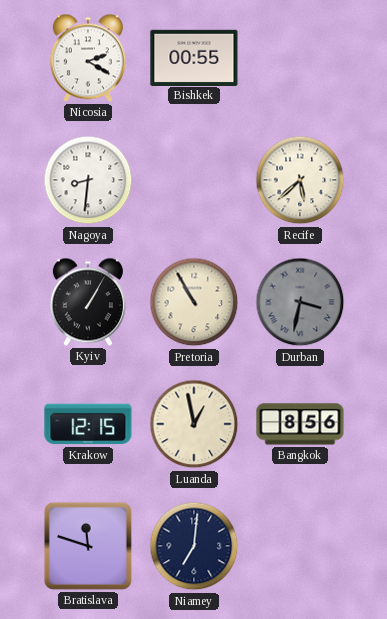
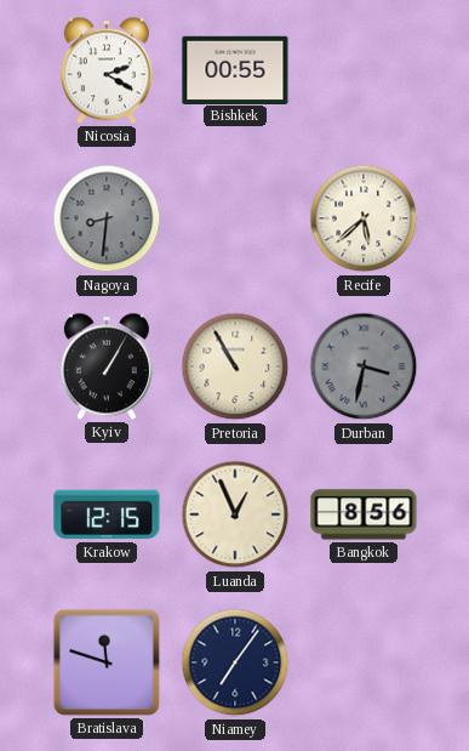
Nagoya dial: white -> grey (107, 218)
Luanda: 12:58 -> 12:56 (235, 514)
Niamey: 7:01 -> 7:06 (235, 662)
